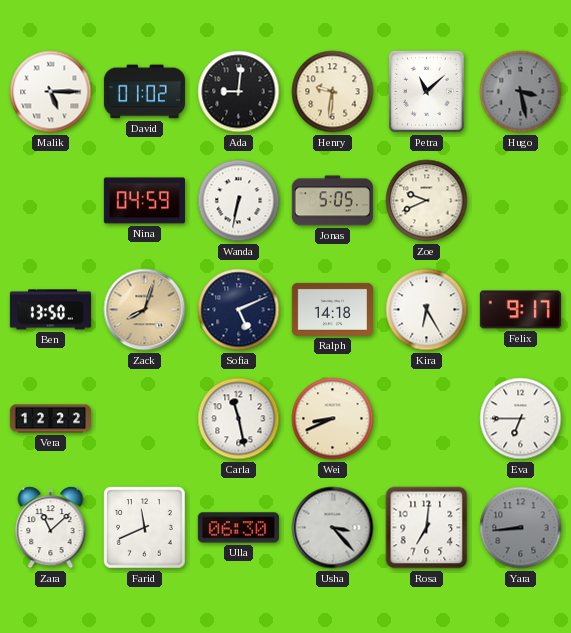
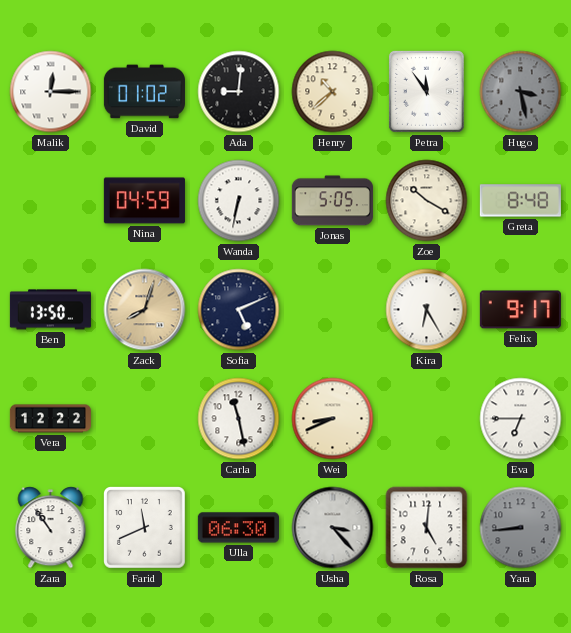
Malik: 5:15 -> 12:15 (51, 92)
Henry: 9:31 -> 10:38 (333, 92)
Petra: 11:08 -> 11:54 (426, 92)
Zoe: 9:41 -> 10:20 (427, 201)
Greta: none -> 8:48 (520, 201)
Ralph: 14:18 -> none (332, 309)
Zara: 11:08 -> 10:54 (51, 528)
Rosa: 7:01 -> 5:01 (427, 528)
